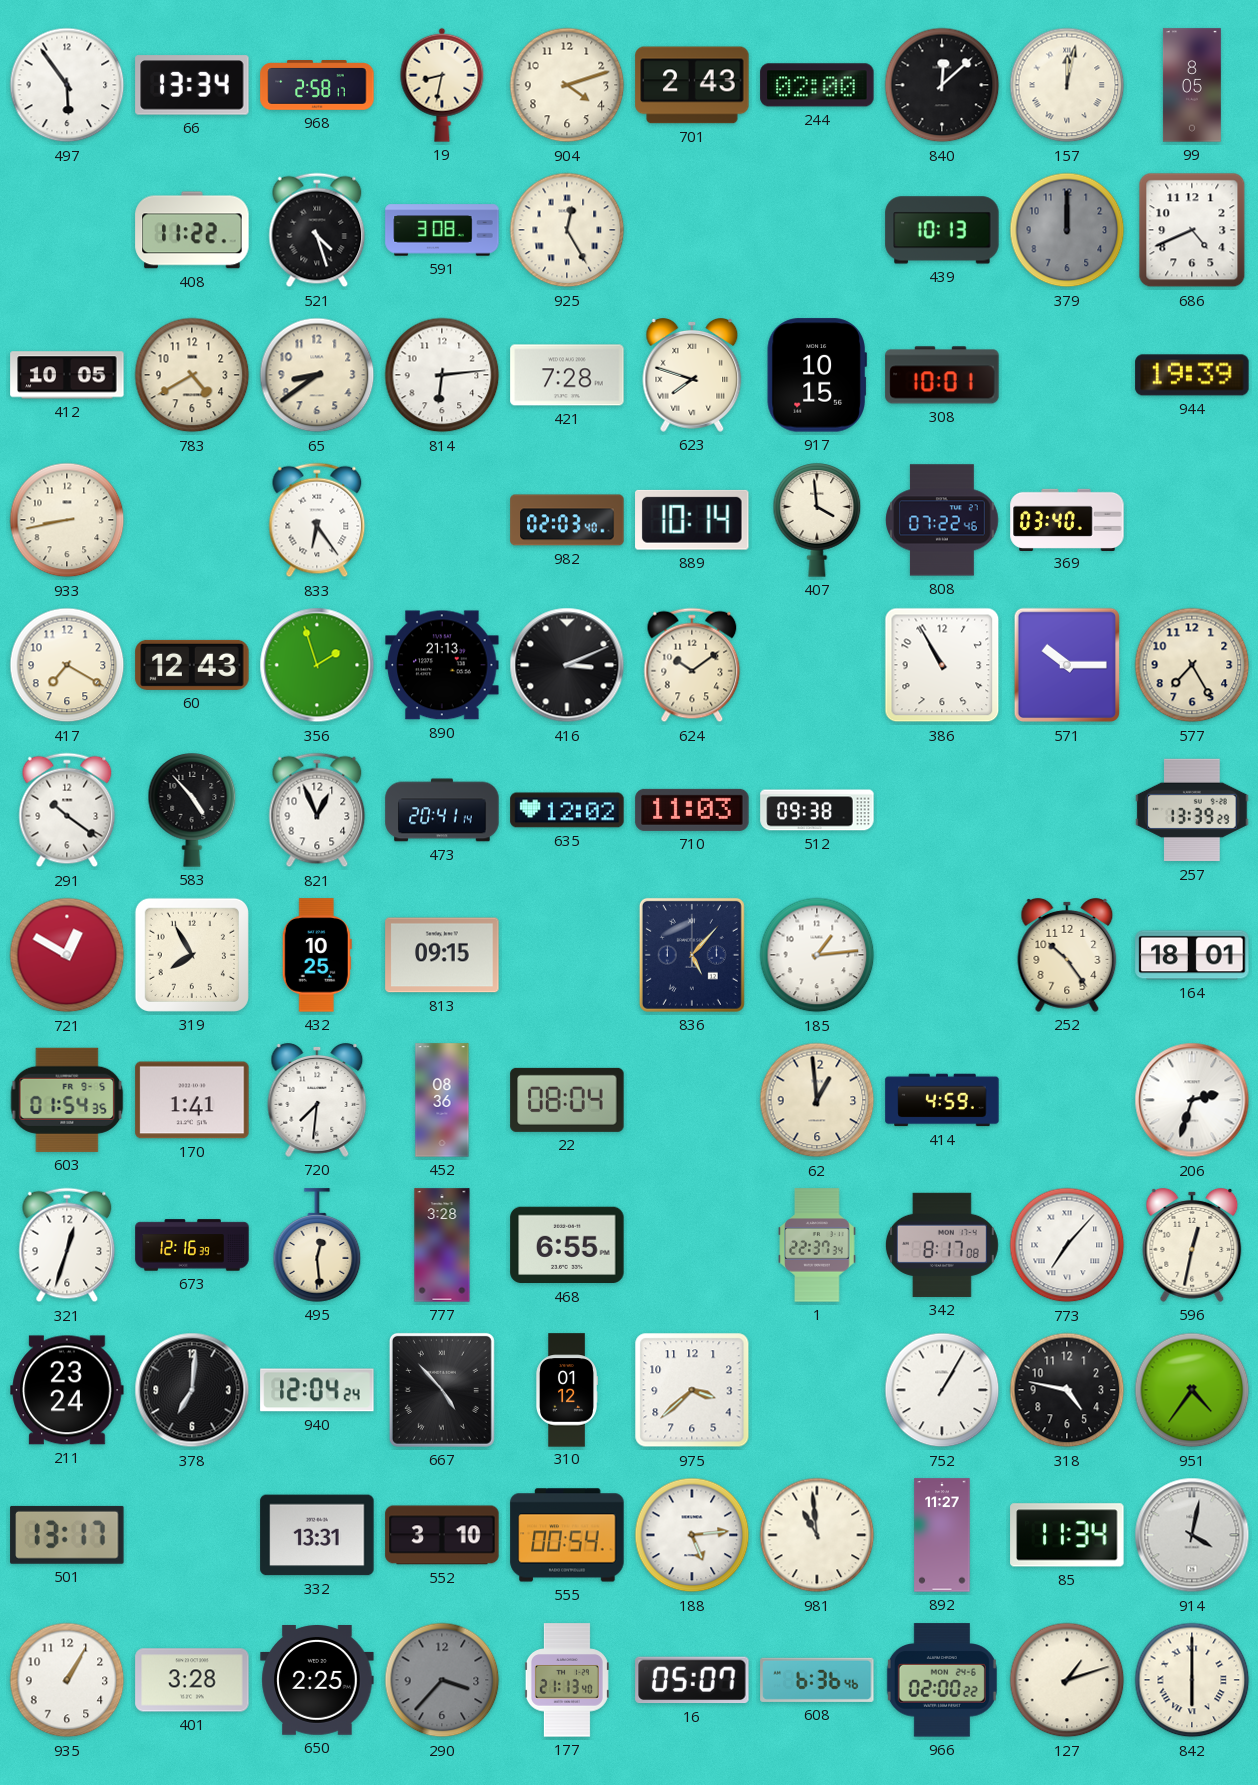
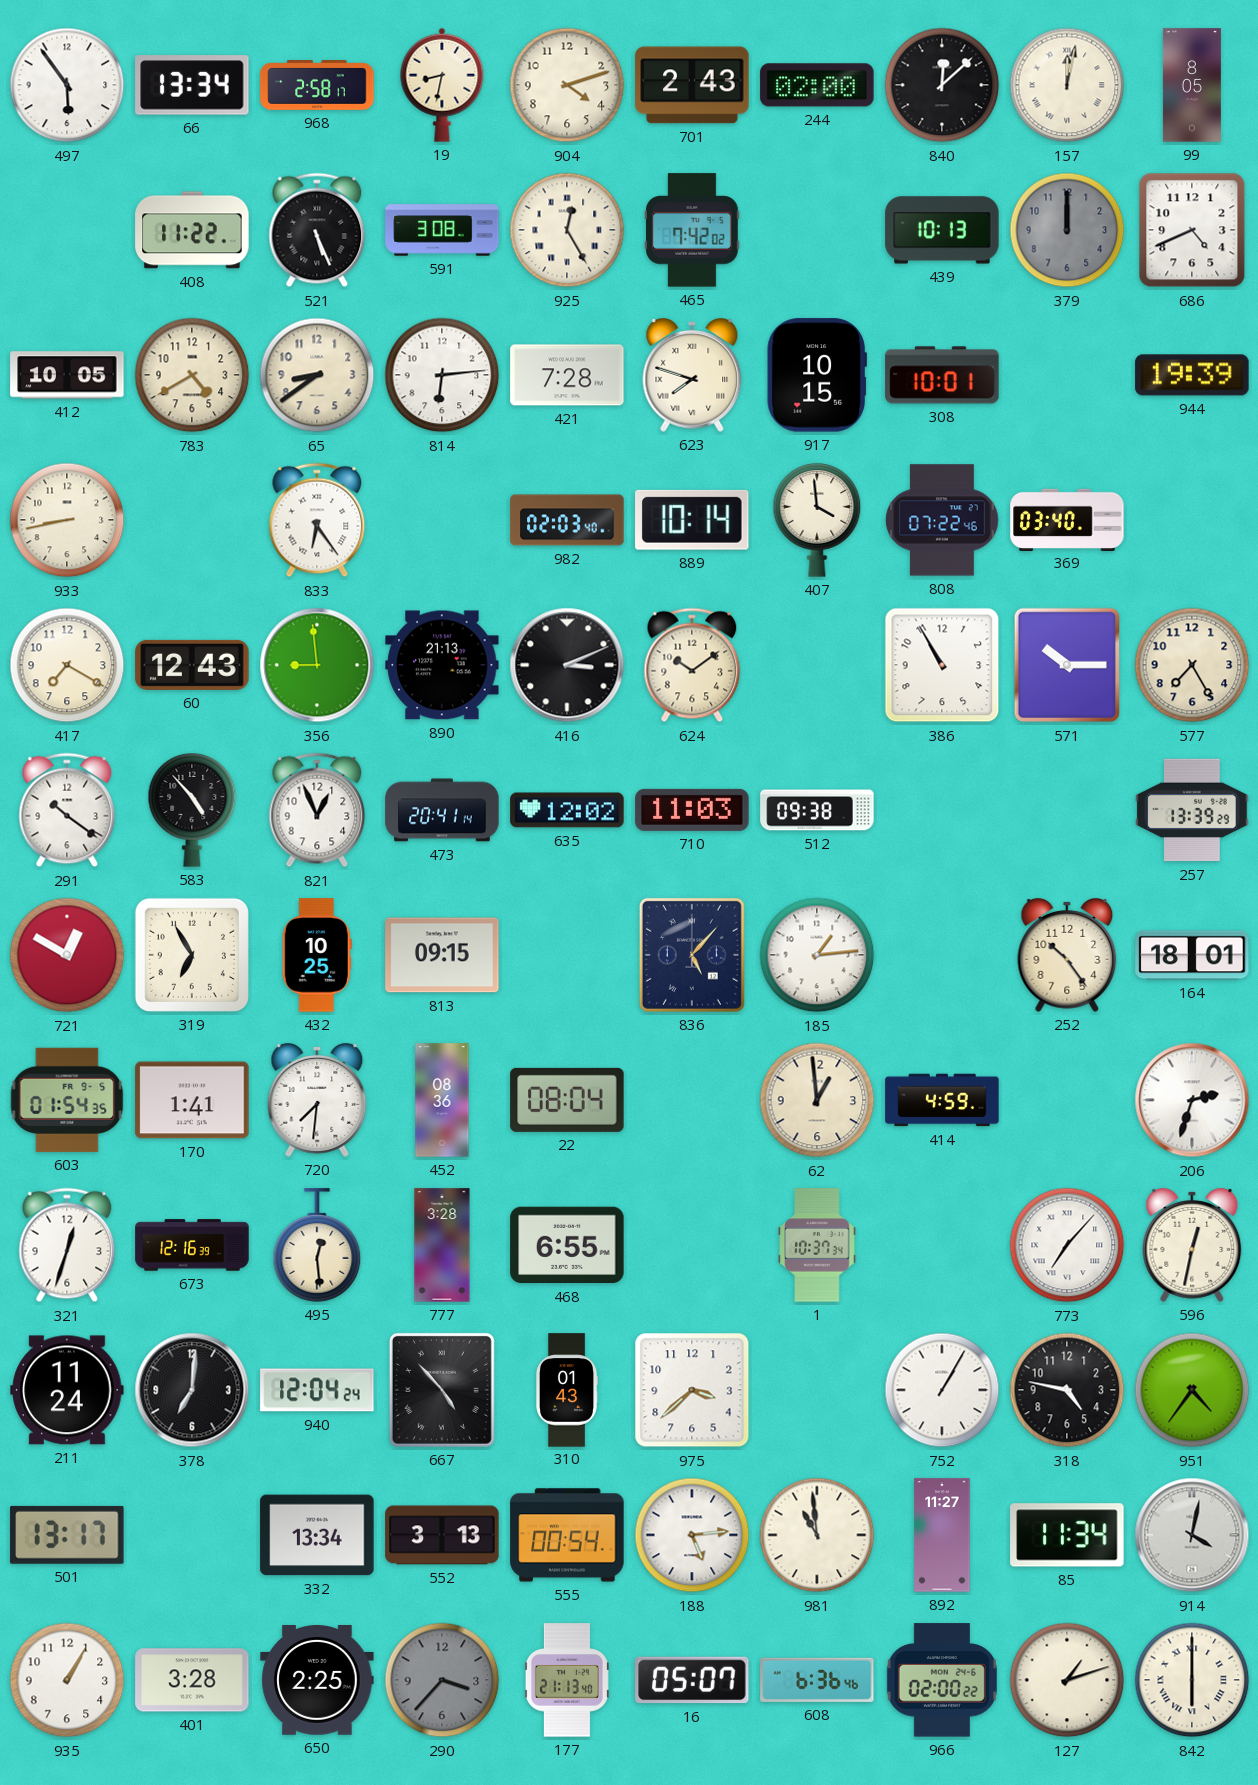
521: 4:27 -> 5:26 (317, 230)
465: none -> 7:42 (693, 230)
356: 1:57 -> 8:59 (317, 665)
319: 7:55 -> 6:55 (192, 955)
1: 22:37 -> 10:37 (817, 1245)
342: 8:17 -> none (942, 1245)
211: 23:24 -> 11:24 (67, 1390)
310: 01:12 -> 01:43 (567, 1390)
332: 13:31 -> 13:34 (317, 1535)
552: 3:10 -> 3:13 (442, 1535)
